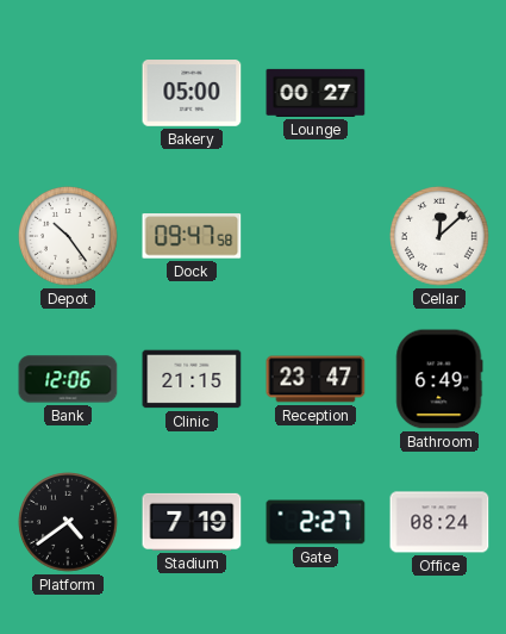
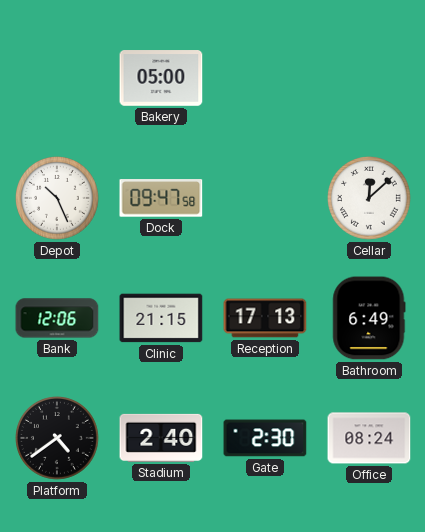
Lounge: 00:27 -> none (316, 93)
Depot: 10:24 -> 10:26 (58, 199)
Reception: 23:47 -> 17:13 (265, 318)
Stadium: 7:19 -> 2:40 (161, 438)
Gate: 2:27 -> 2:30 (265, 438)
